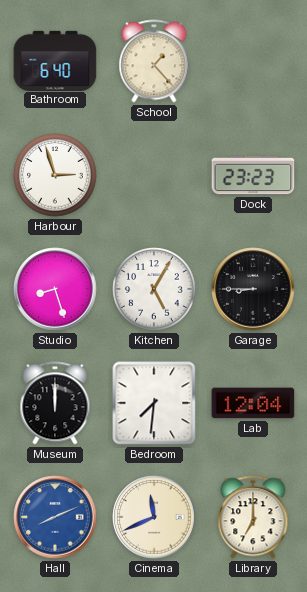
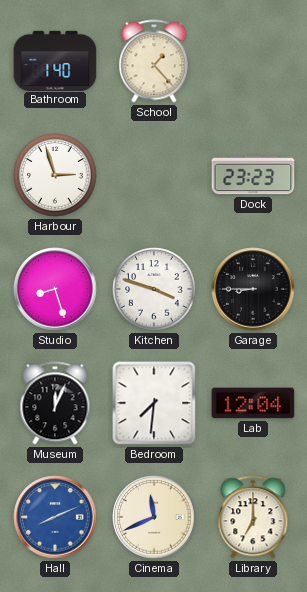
Bathroom: 6:40 -> 1:40 (55, 60)
Kitchen: 5:05 -> 3:48 (154, 289)
Museum: 12:00 -> 12:04 (55, 403)
